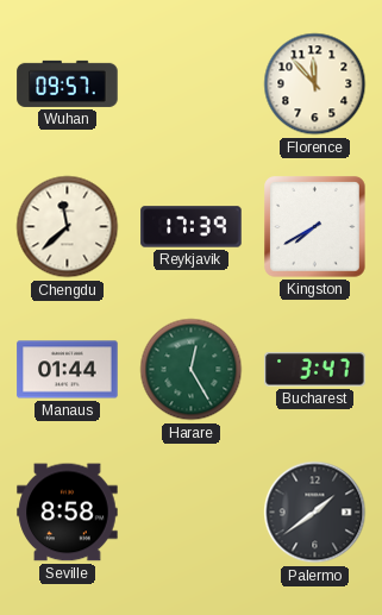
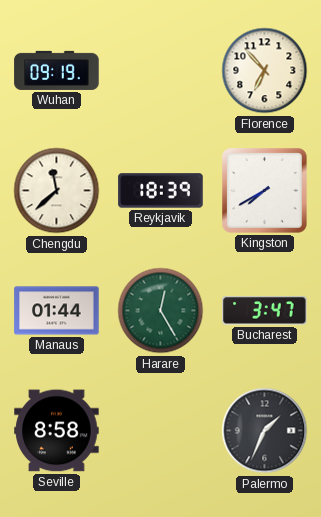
Wuhan: 09:57 -> 09:19 (57, 70)
Florence: 11:53 -> 6:53 (265, 71)
Reykjavik: 17:39 -> 18:39 (161, 191)
Palermo: 1:39 -> 1:34 (265, 431)
